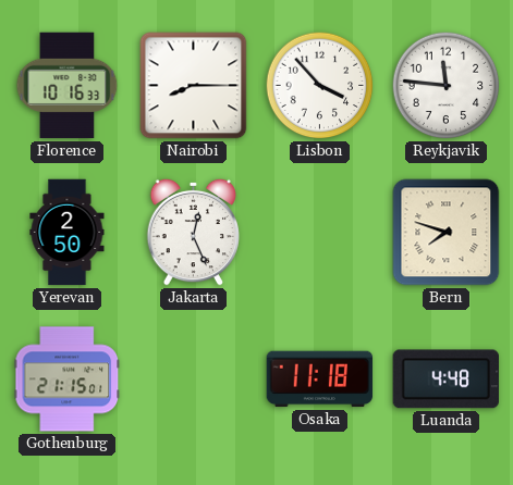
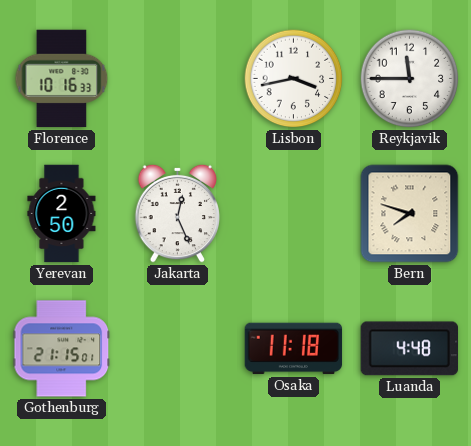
Nairobi: 8:15 -> none (194, 86)
Lisbon: 3:53 -> 3:43 (294, 79)
Reykjavik: 11:46 -> 11:45 (410, 79)
